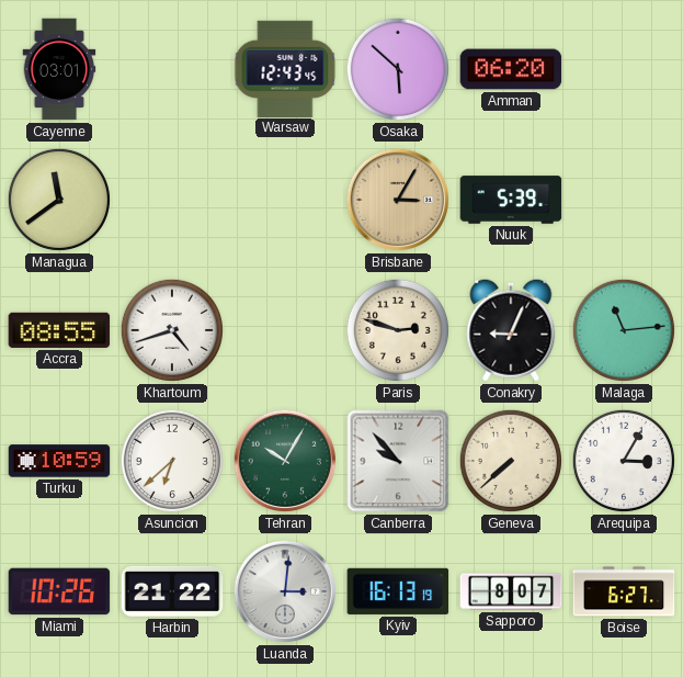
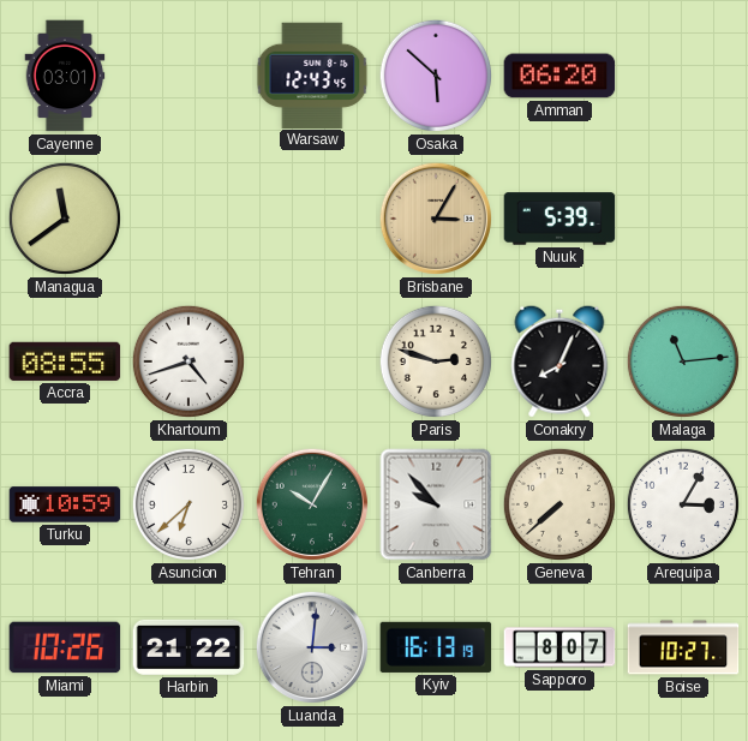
Conakry: 9:04 -> 8:04 (559, 361)
Boise: 6:27 -> 10:27 (683, 647)
